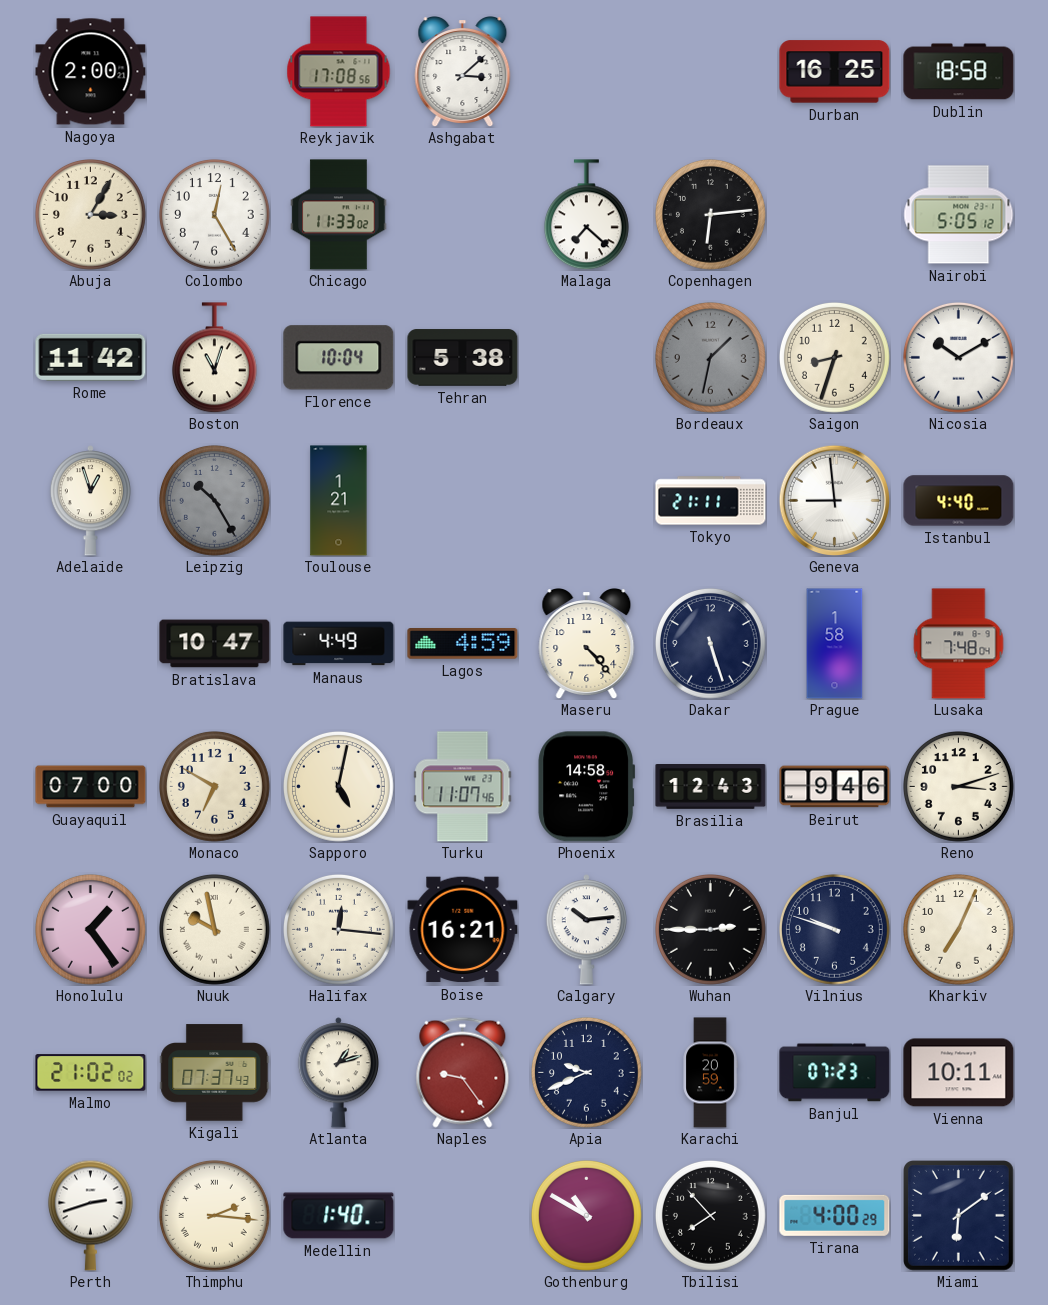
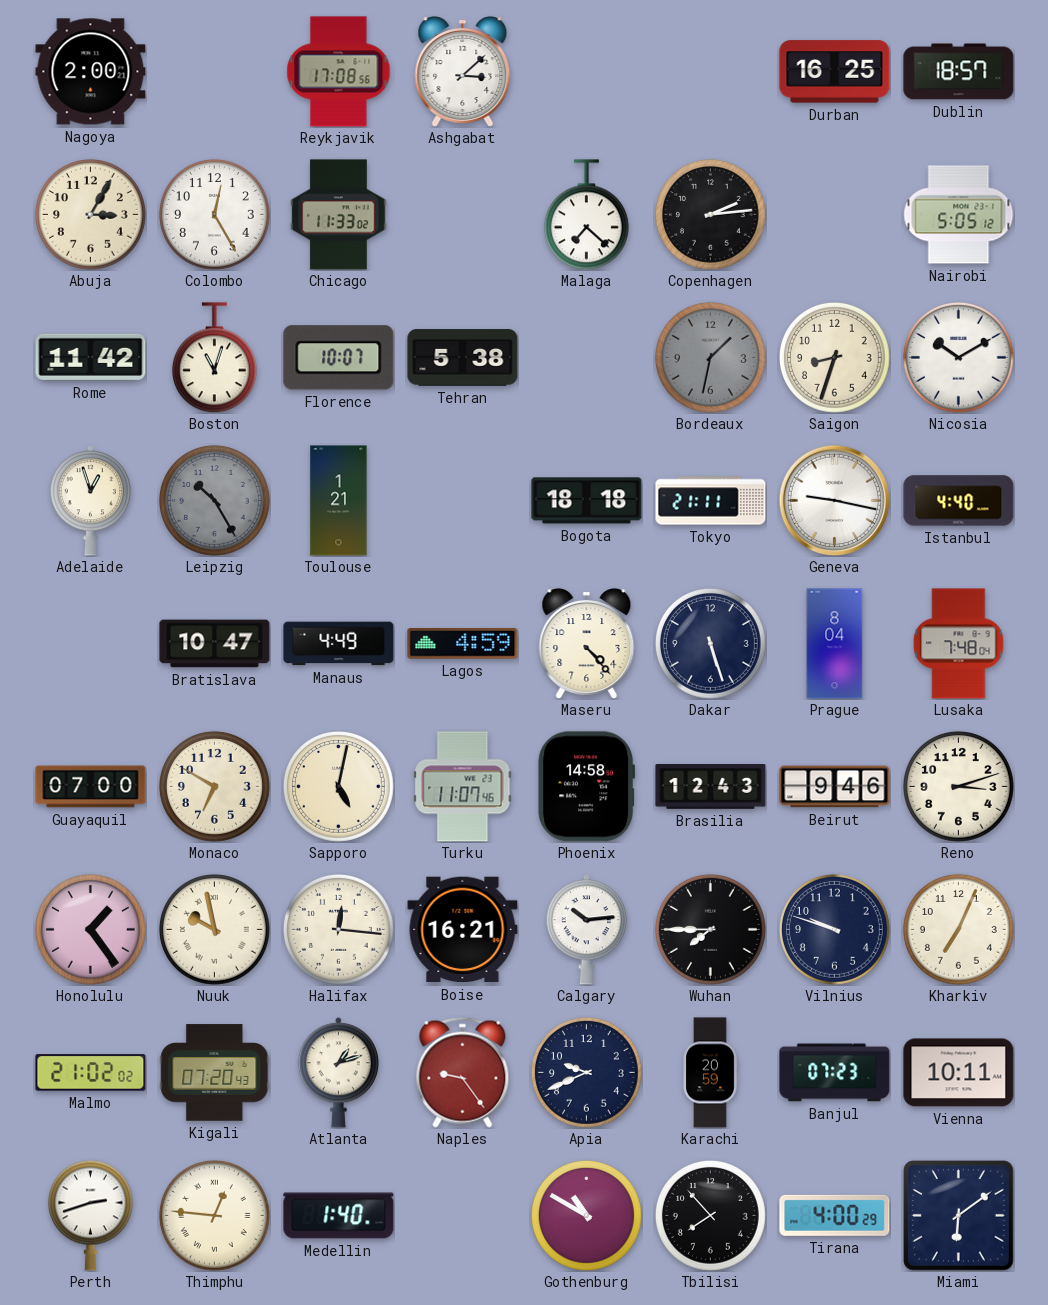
Dublin: 18:58 -> 18:57 (959, 72)
Copenhagen: 6:14 -> 2:14 (711, 215)
Florence: 10:04 -> 10:07 (339, 358)
Bogota: none -> 18:18 (587, 501)
Geneva: 8:59 -> 9:17 (834, 500)
Prague: 1:58 -> 8:04 (835, 644)
Wuhan: 2:45 -> 7:45 (711, 930)
Kigali: 07:37 -> 07:20 (215, 1073)
Thimphu: 2:16 -> 12:46 (215, 1216)
